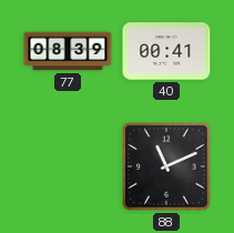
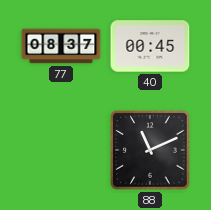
77: 08:39 -> 08:37 (61, 46)
40: 00:41 -> 00:45 (150, 46)
